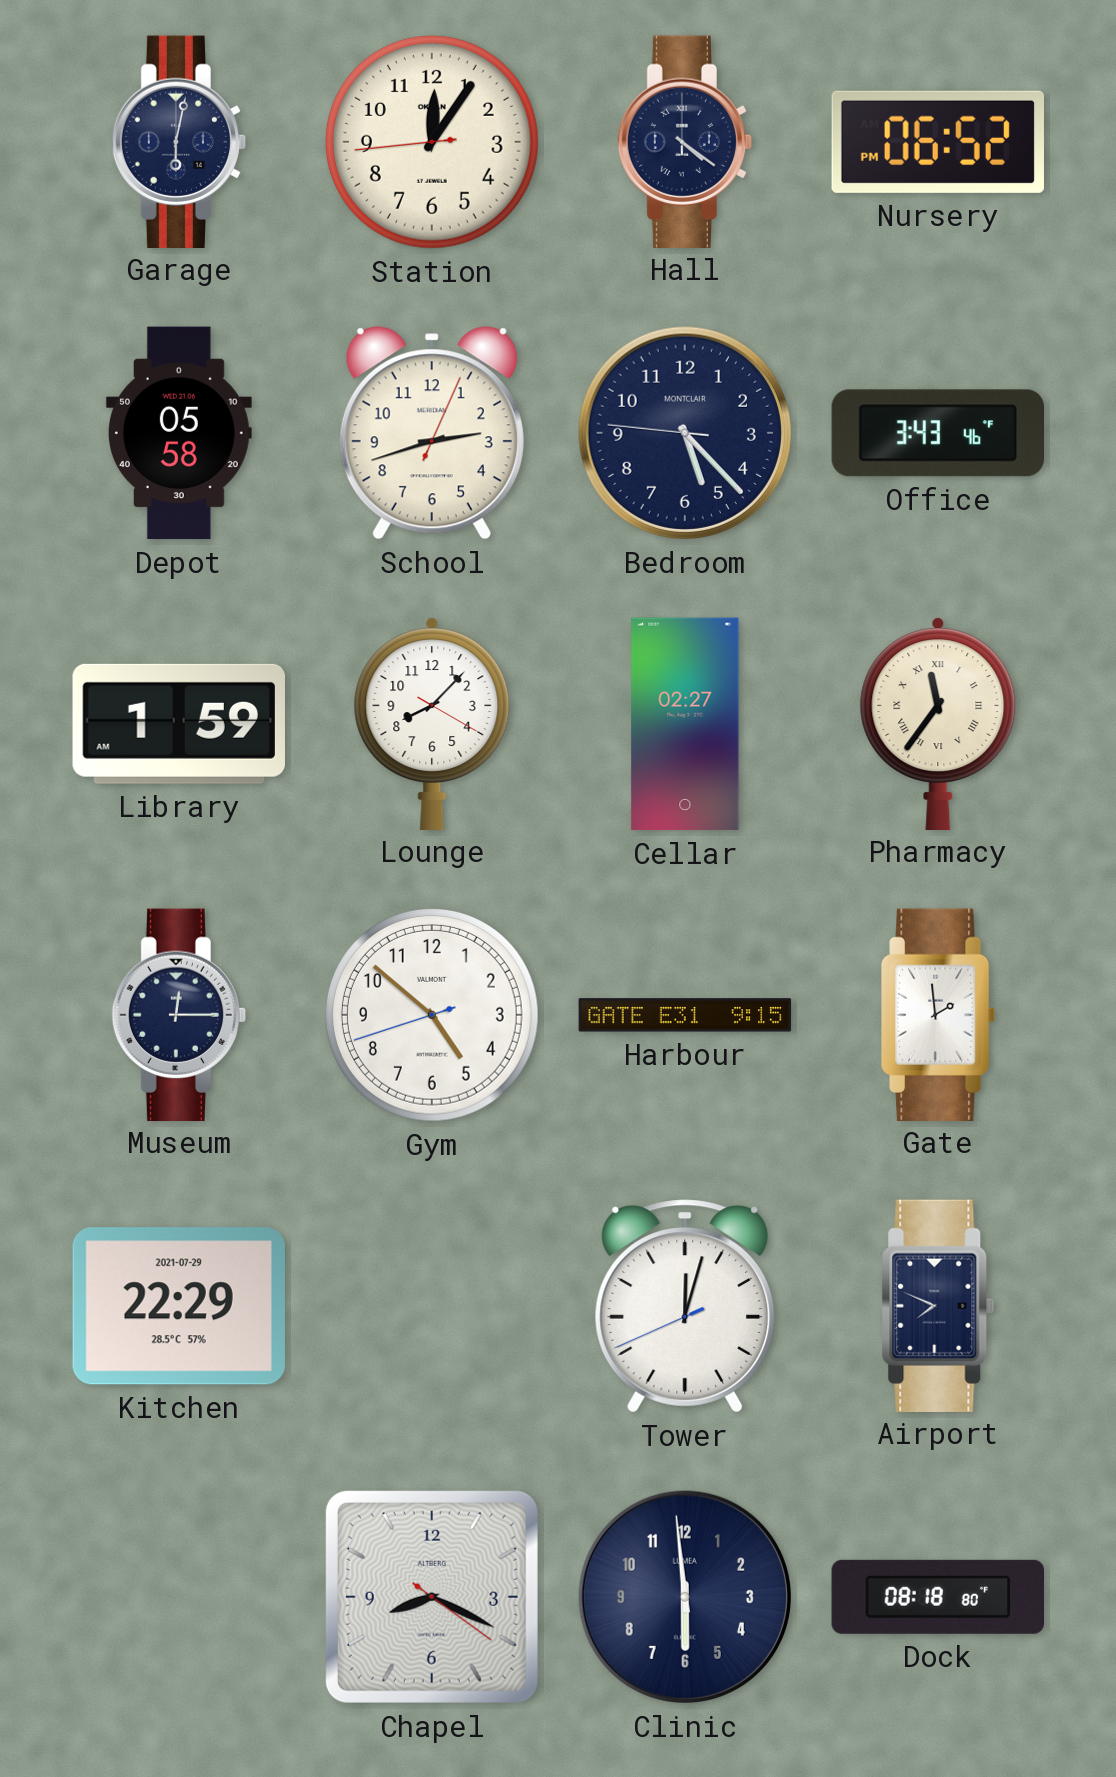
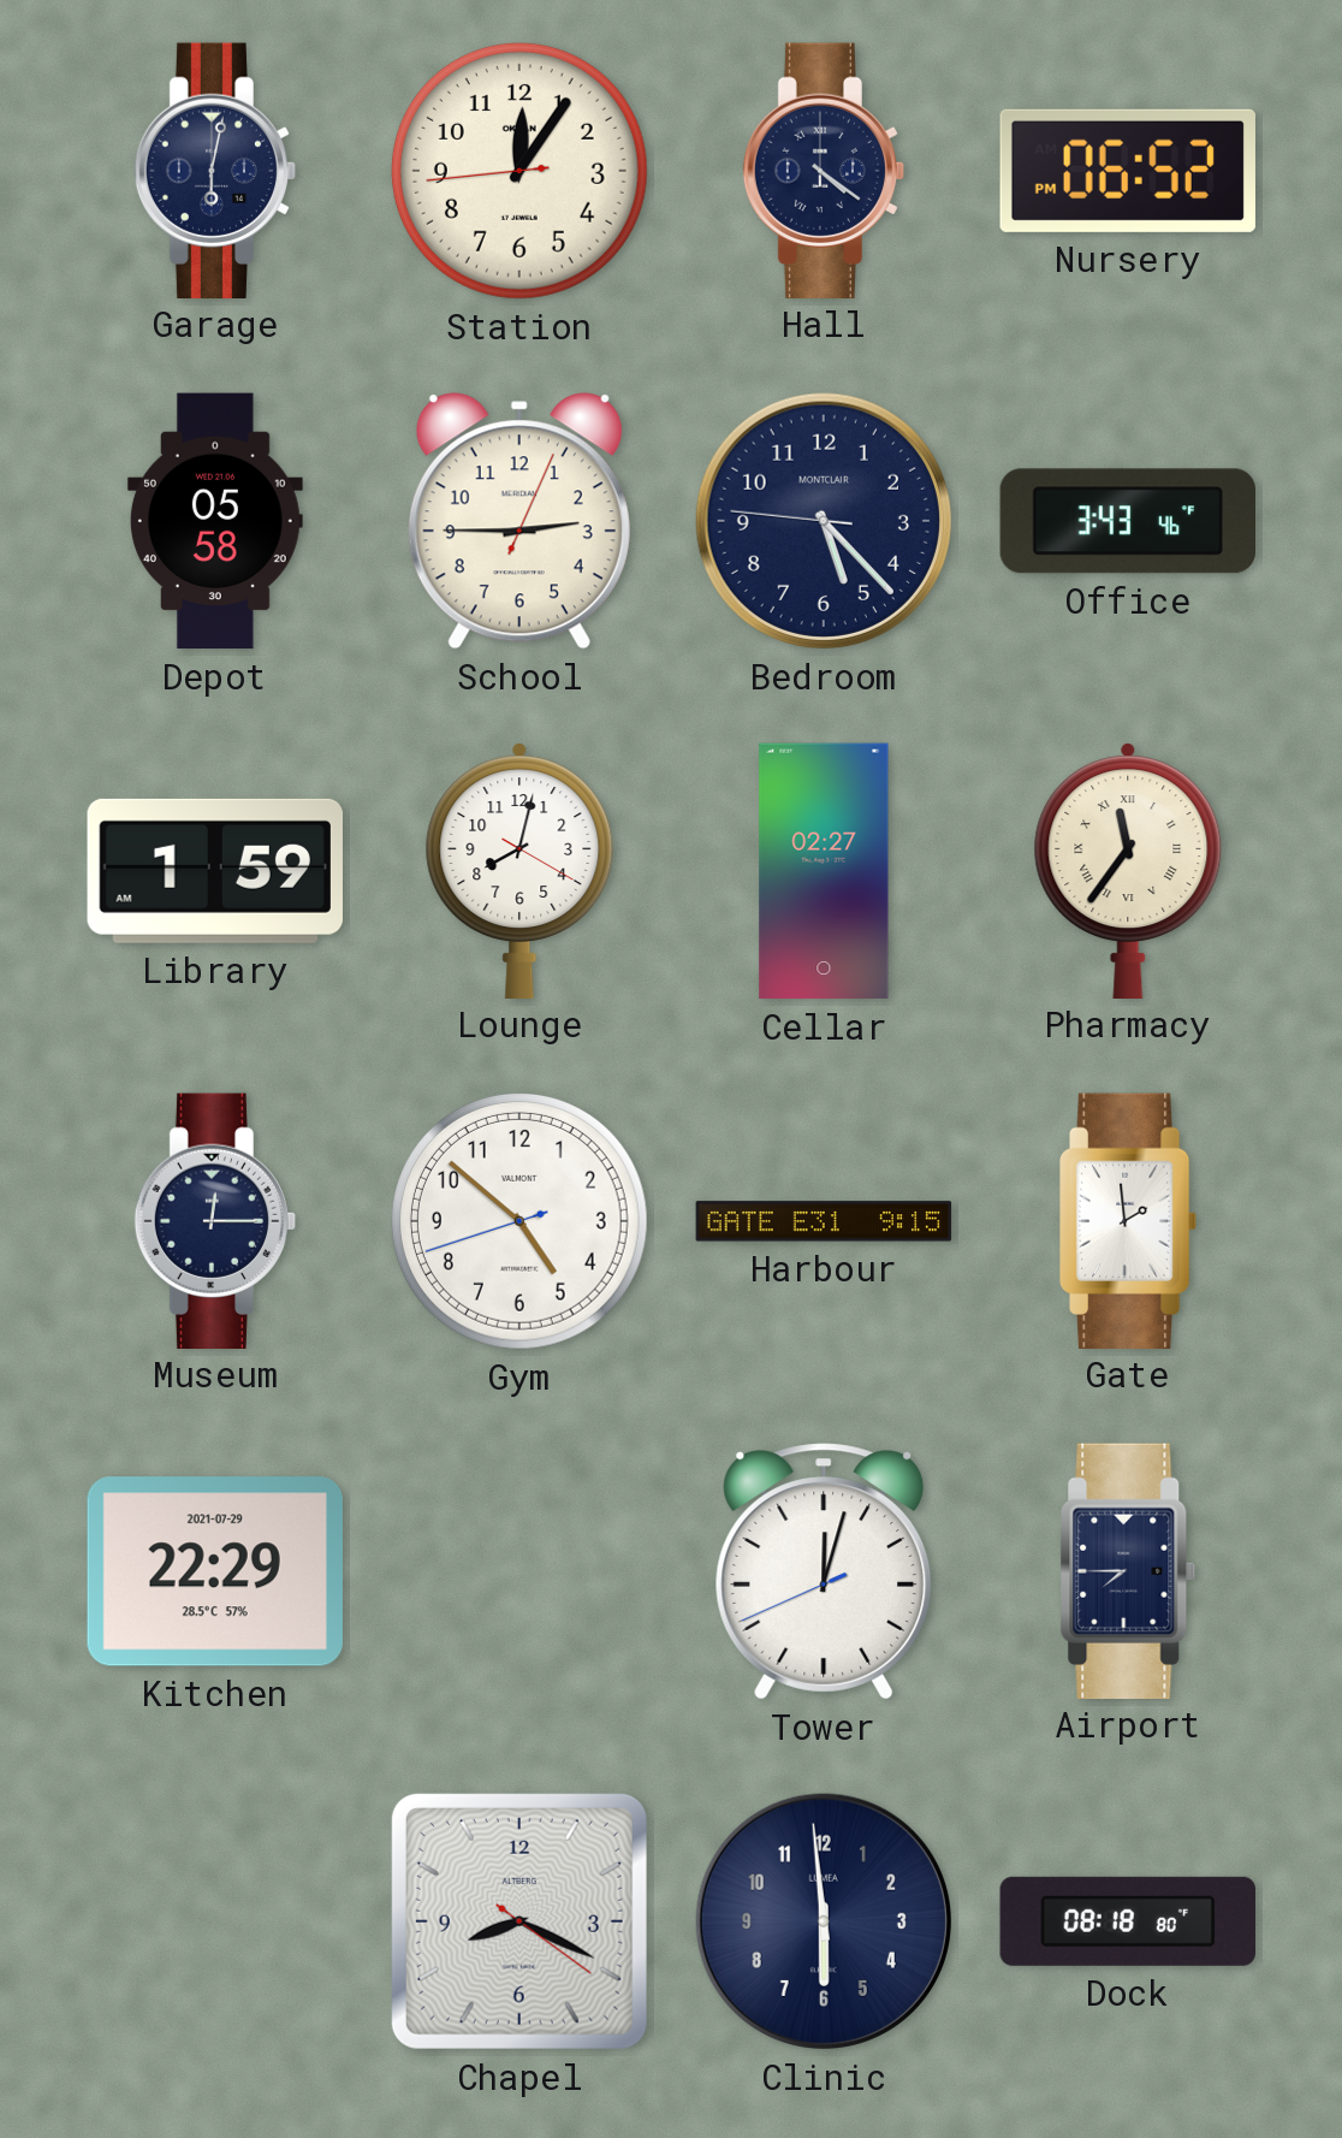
School: 2:42 -> 2:45 (519, 521)
Lounge: 8:07 -> 8:02 (519, 870)
Airport: 7:49 -> 7:45 (1128, 1570)
